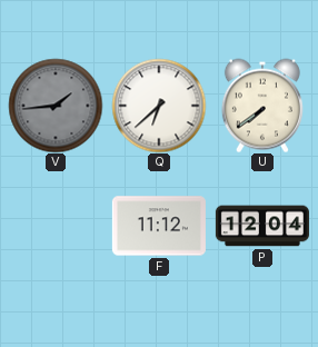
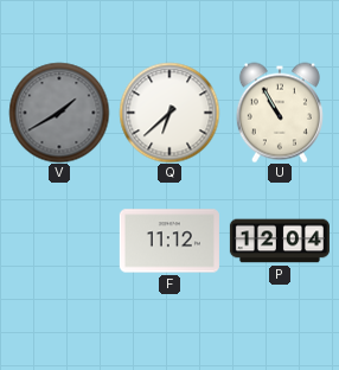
V: 1:44 -> 1:40 (59, 113)
U: 7:39 -> 10:55 (280, 113)
